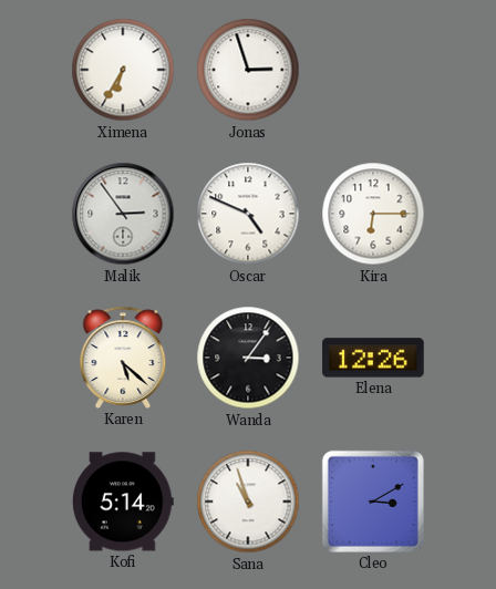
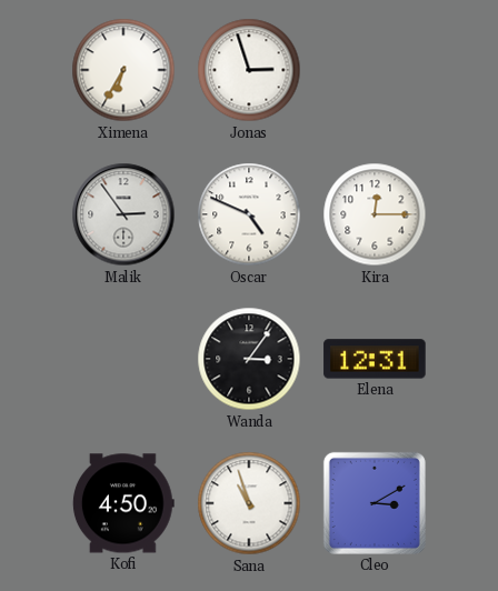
Kira: 6:15 -> 12:15 (375, 214)
Karen: 5:22 -> none (123, 358)
Elena: 12:26 -> 12:31 (375, 359)
Kofi: 5:14 -> 4:50 (123, 503)
